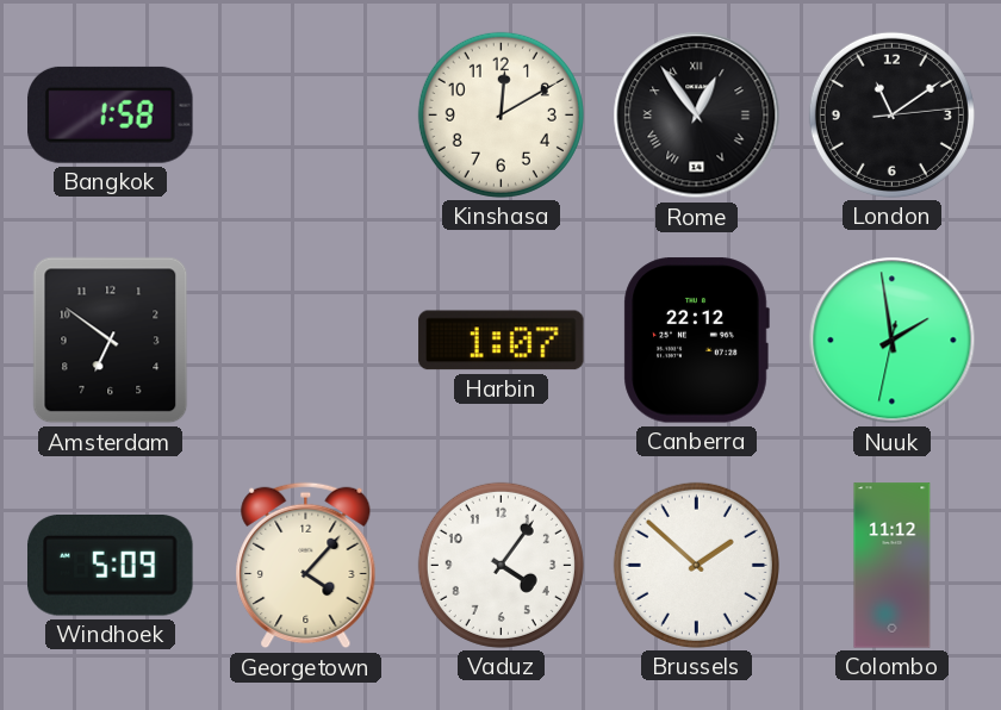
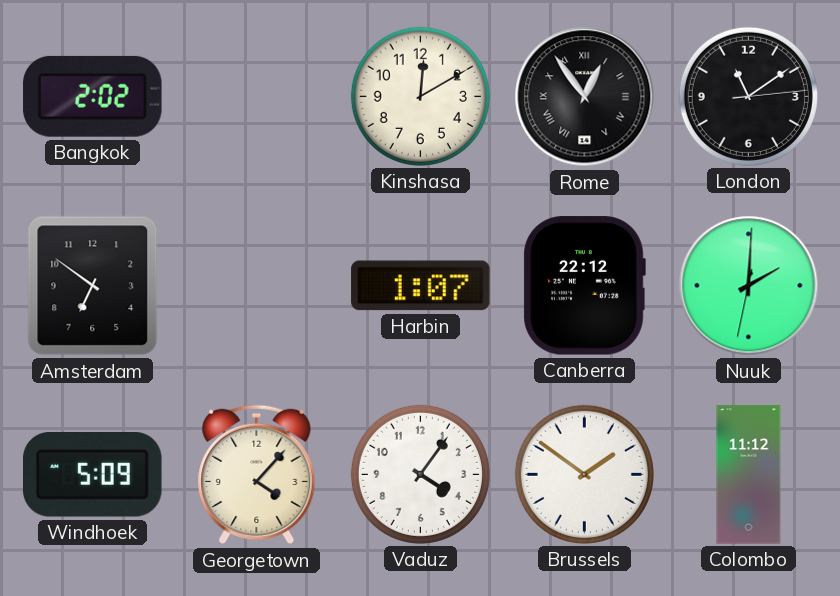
Bangkok: 1:58 -> 2:02 (93, 96)
Nuuk: 1:58 -> 2:00 (749, 286)
Brussels: 1:52 -> 1:51 (584, 474)
